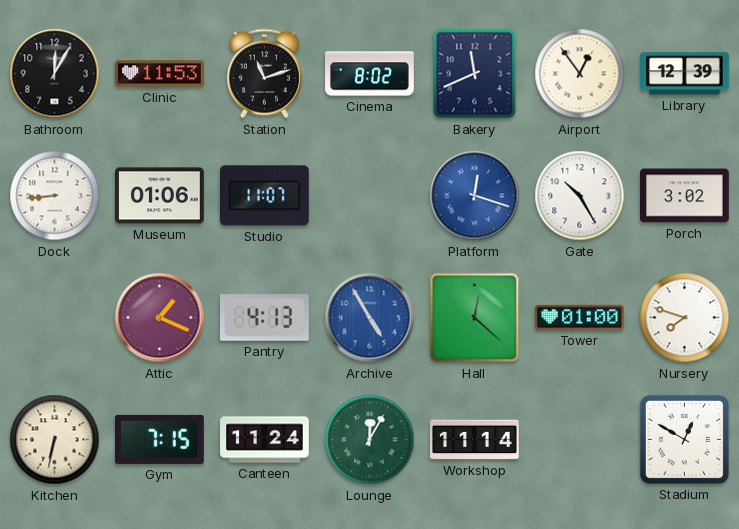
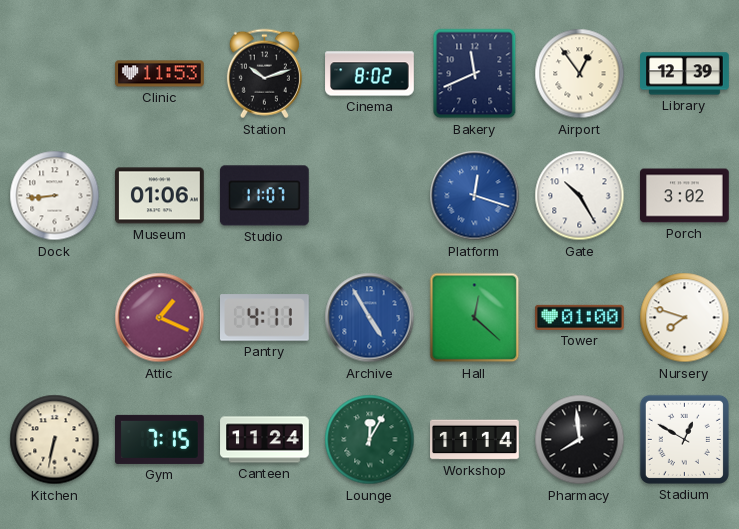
Bathroom: 12:05 -> none (55, 74)
Station: 11:12 -> 10:12 (264, 74)
Pantry: 4:13 -> 4:11 (265, 318)
Pharmacy: none -> 7:59 (580, 440)
